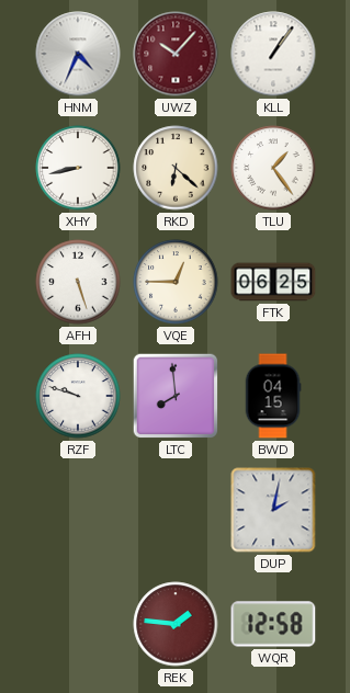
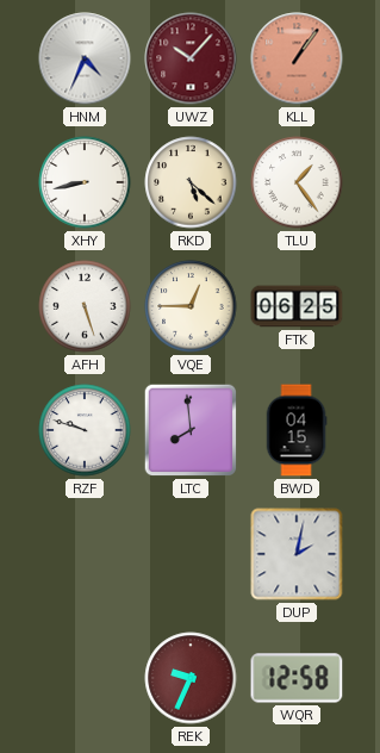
KLL dial: white -> salmon (297, 58)
RKD: 6:22 -> 5:22 (191, 182)
REK: 1:46 -> 9:34 (191, 678)
